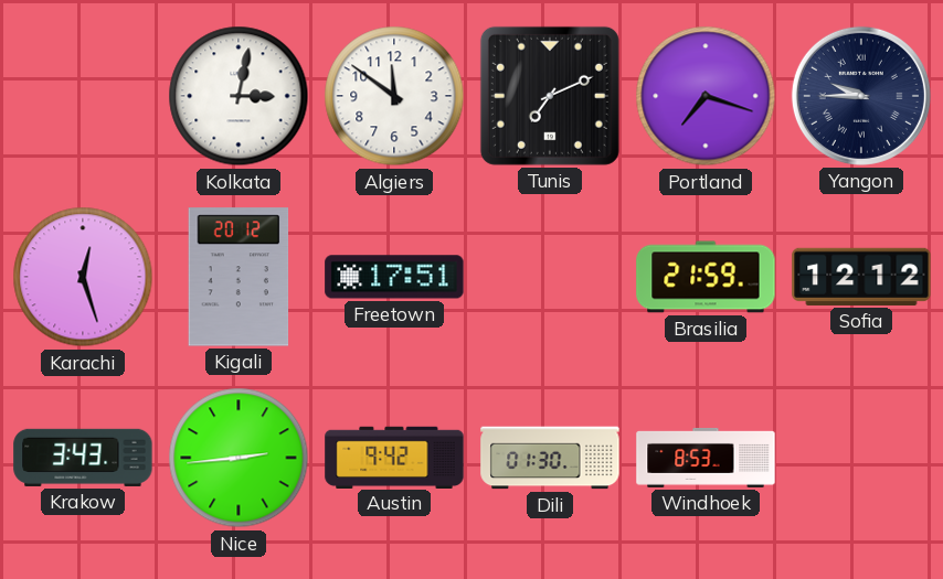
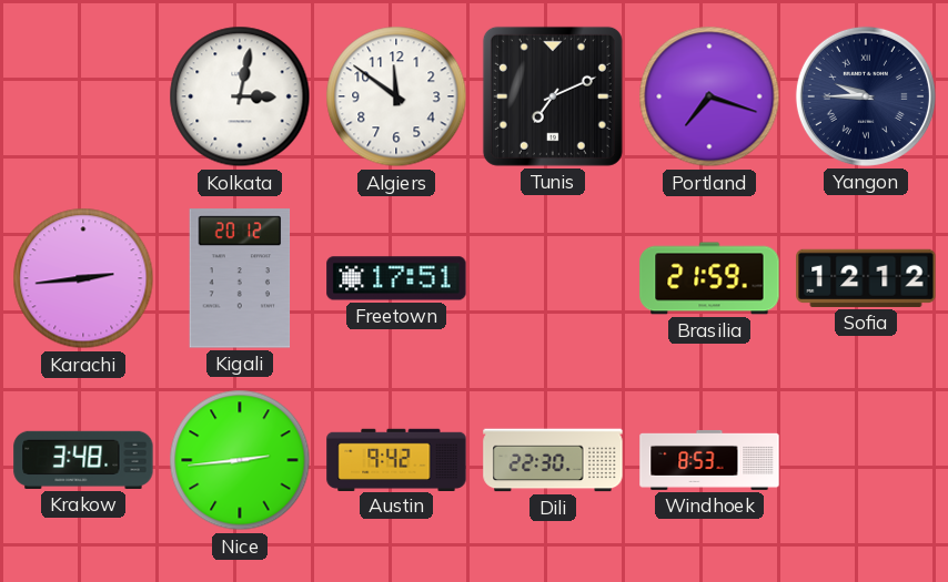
Karachi: 12:27 -> 2:44 (83, 278)
Krakow: 3:43 -> 3:48 (83, 460)
Dili: 01:30 -> 22:30 (553, 460)
